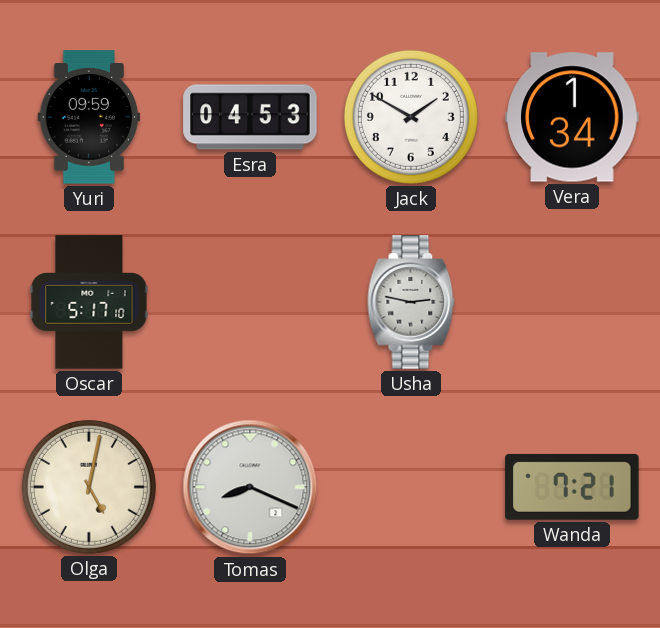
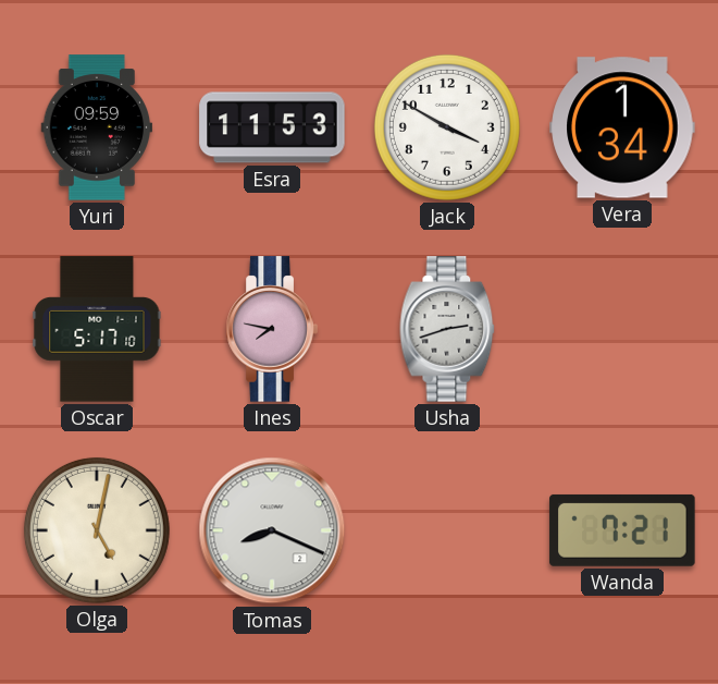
Esra: 04:53 -> 11:53 (272, 127)
Jack: 1:50 -> 3:50 (447, 127)
Ines: none -> 7:47 (272, 329)
Usha: 2:47 -> 2:42 (447, 329)
